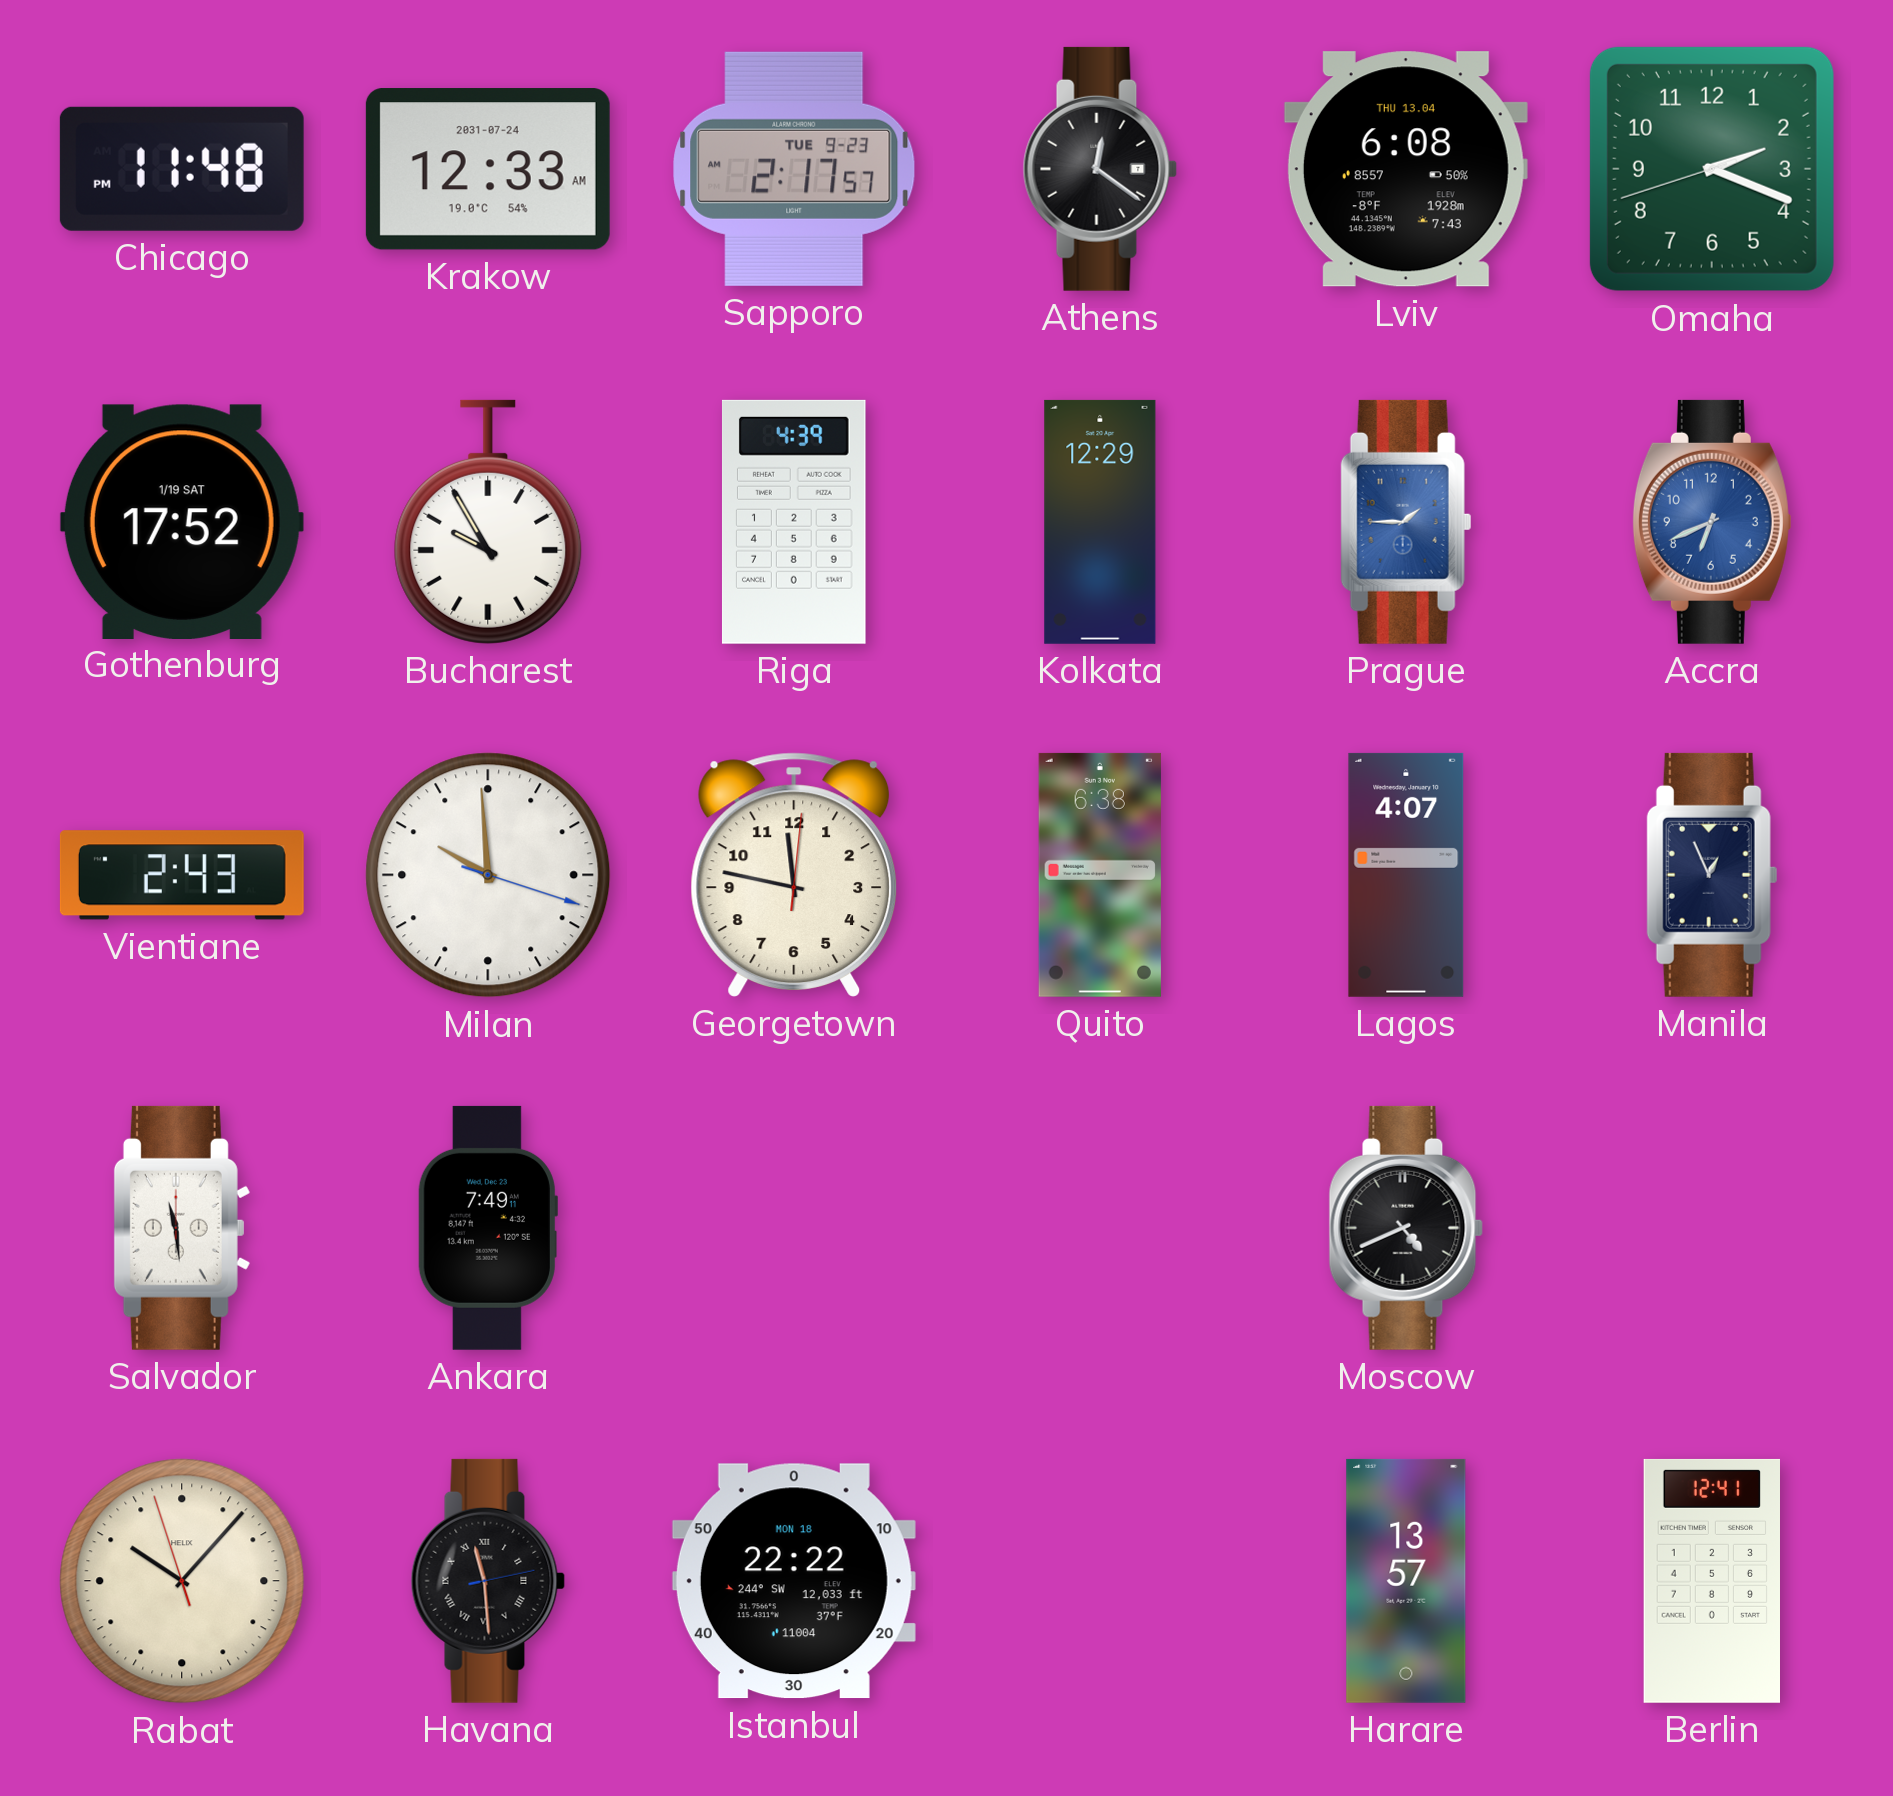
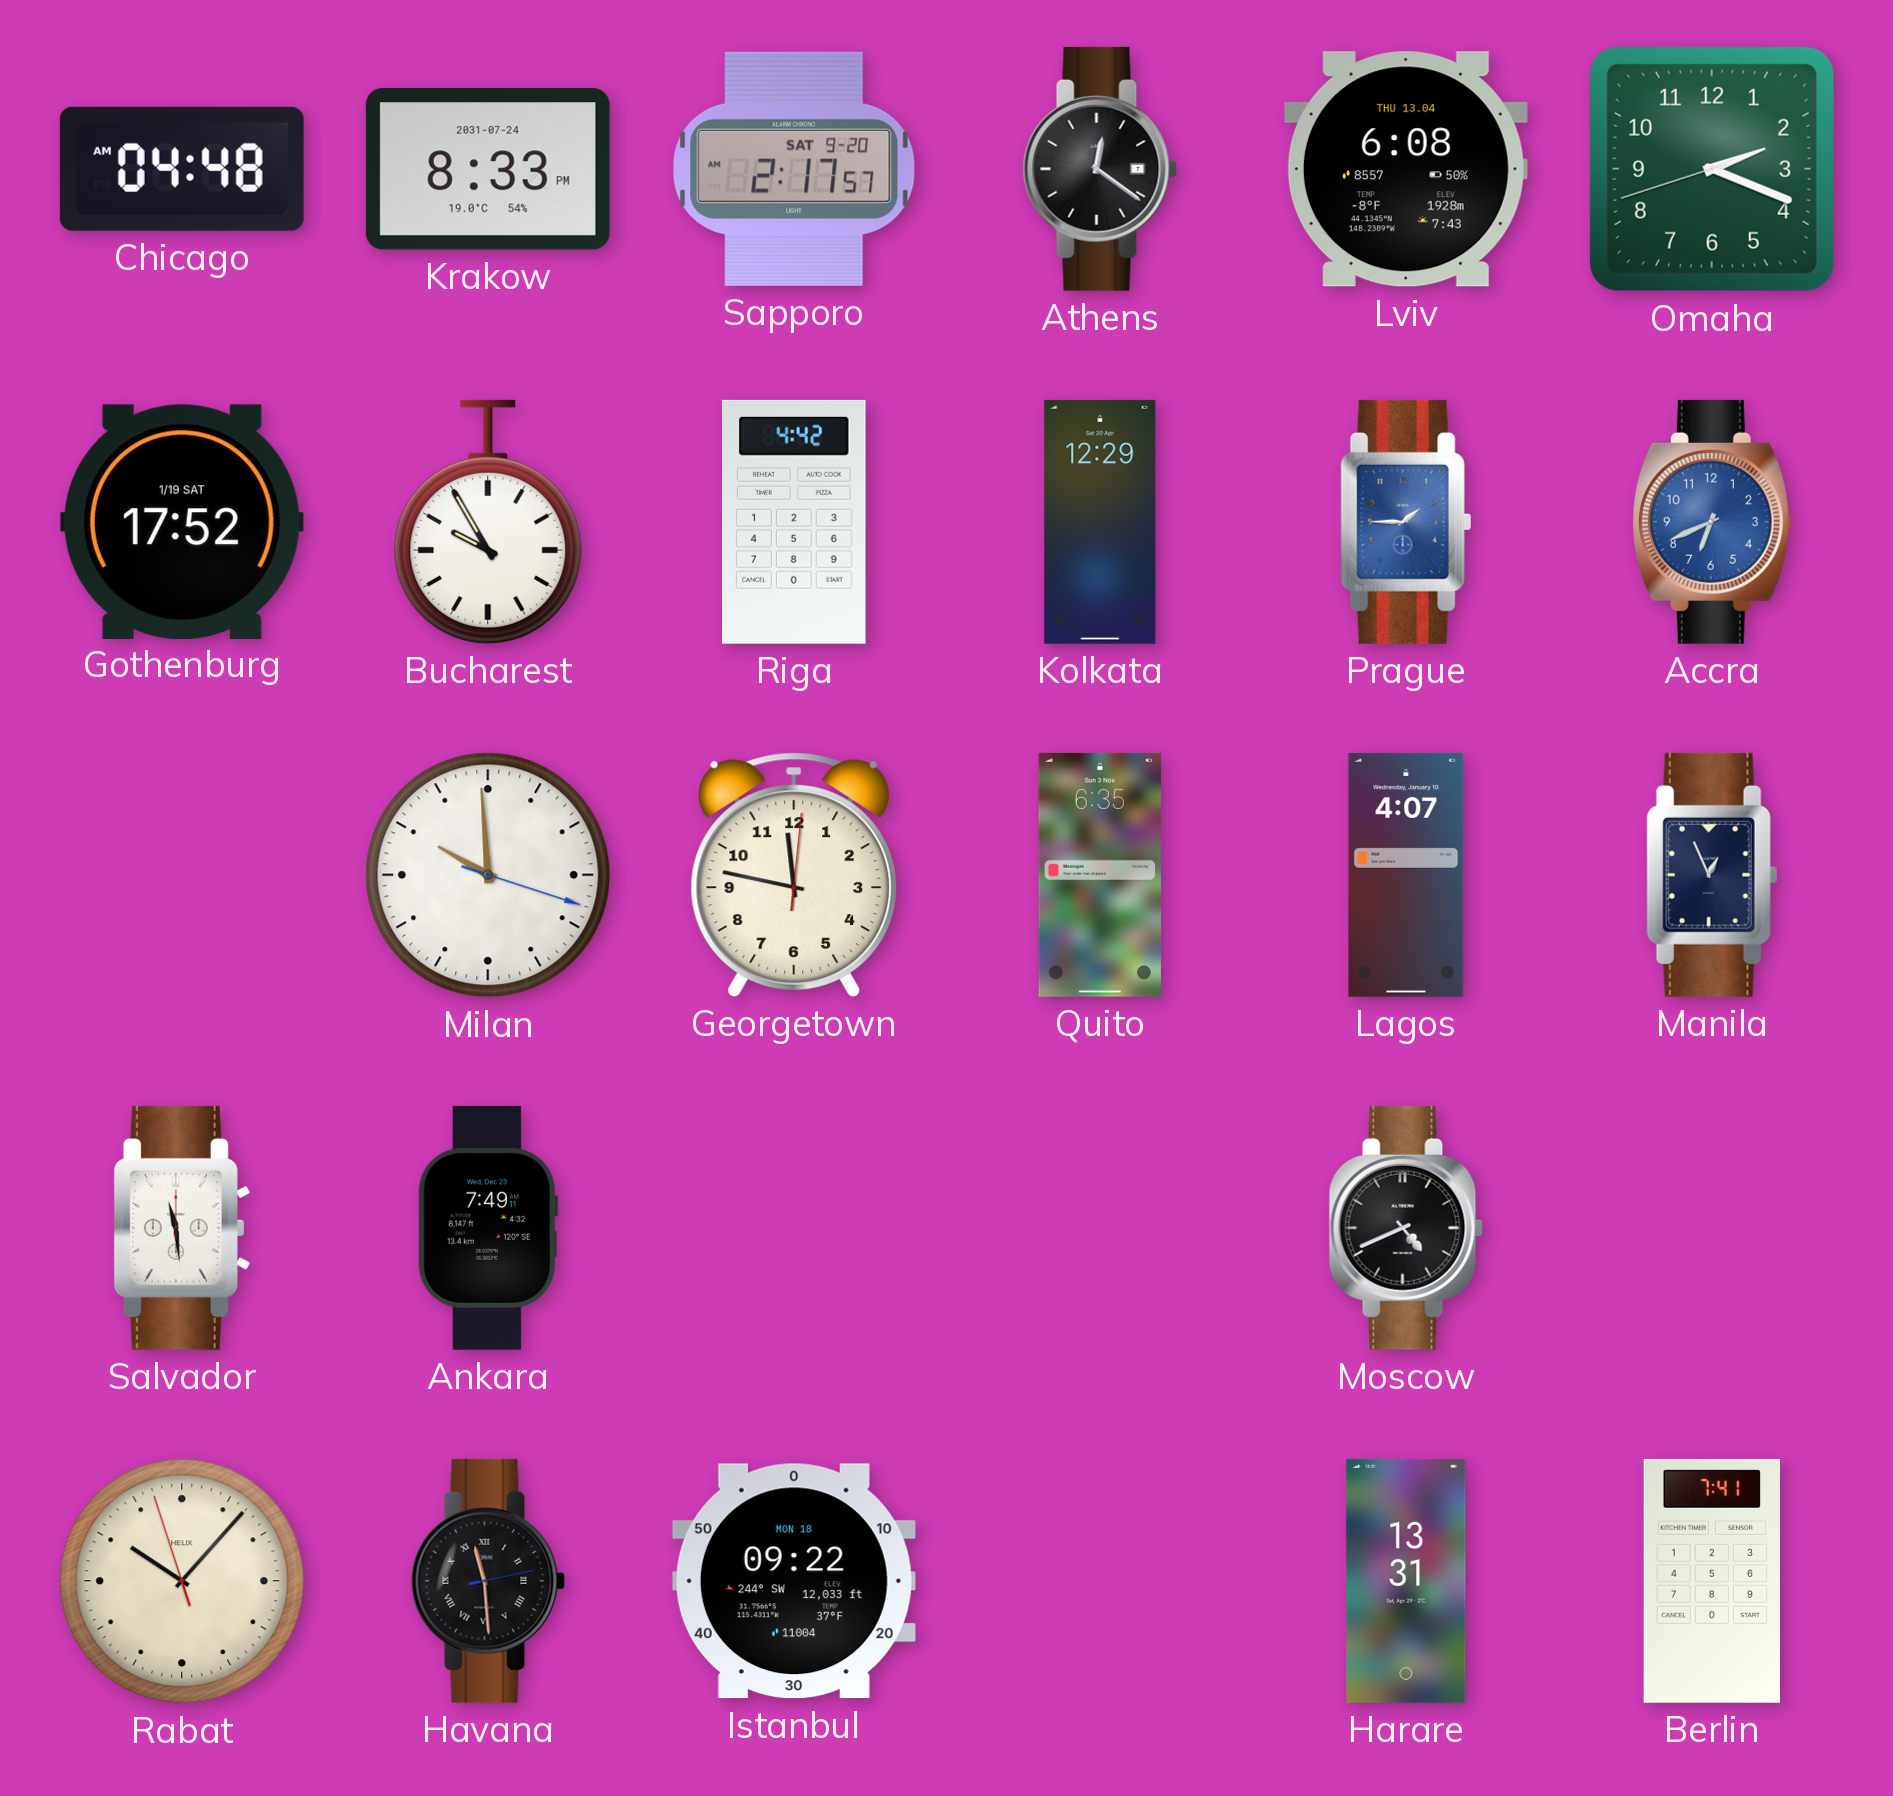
Chicago: 11:48 -> 04:48 (182, 169)
Krakow: 12:33 -> 8:33 (488, 169)
Sapporo date: TUE 9-23 -> SAT 9-20 (794, 169)
Riga: 4:39 -> 4:42 (794, 522)
Vientiane: 2:43 -> none (182, 875)
Quito: 6:38 -> 6:35 (1100, 875)
Istanbul: 22:22 -> 09:22 (794, 1581)
Harare: 13:57 -> 13:31 (1406, 1581)
Berlin: 12:41 -> 7:41 (1712, 1581)
